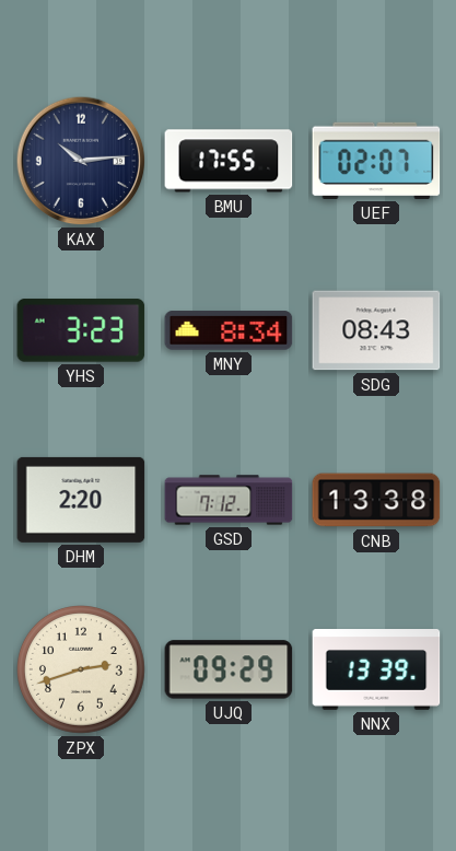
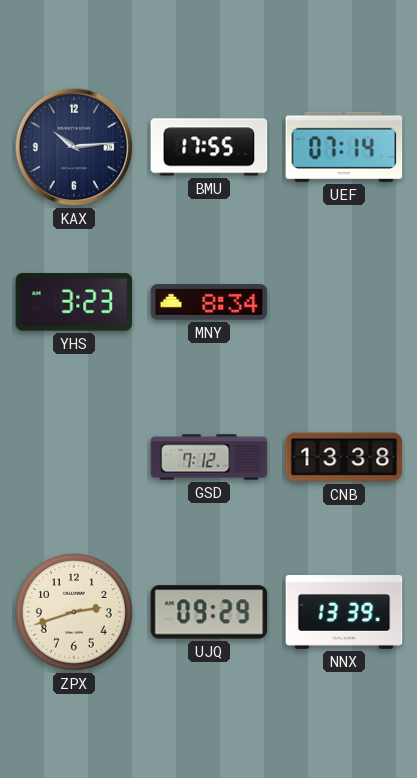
UEF: 02:07 -> 07:14 (344, 147)
SDG: 08:43 -> none (376, 330)
DHM: 2:20 -> none (81, 500)
